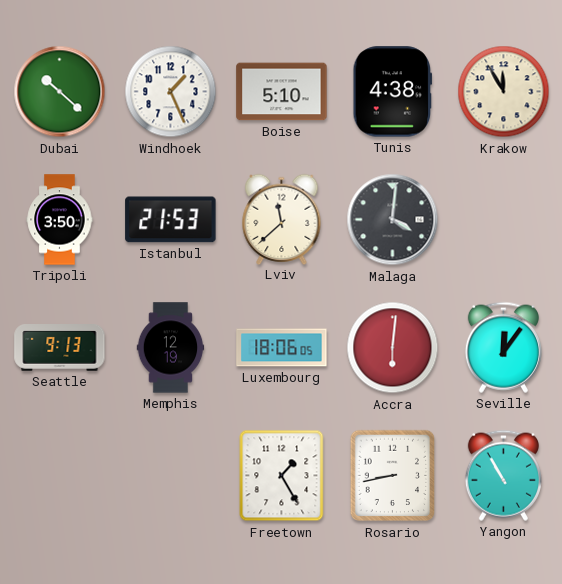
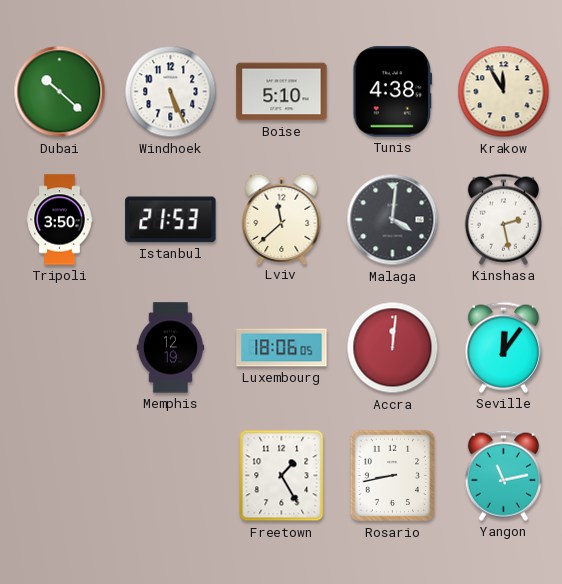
Windhoek: 1:26 -> 5:26 (171, 92)
Kinshasa: none -> 2:28 (503, 219)
Seattle: 9:13 -> none (60, 348)
Accra: 6:01 -> 12:01 (393, 348)
Yangon: 10:55 -> 11:13 (503, 475)
